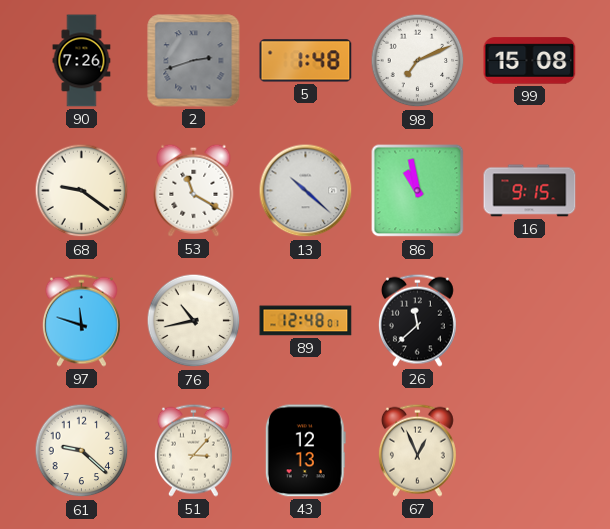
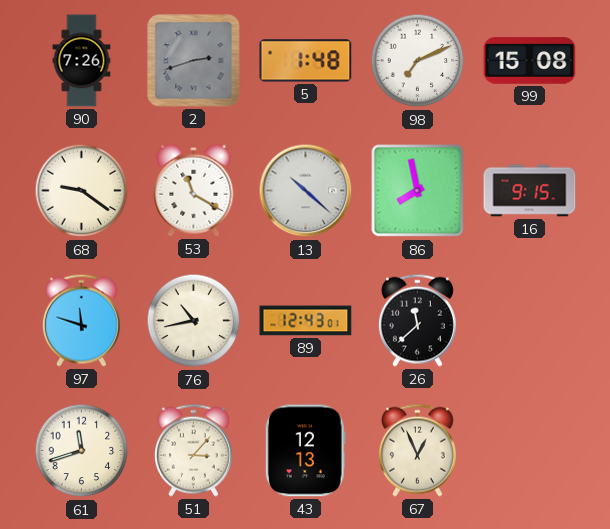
86: 10:58 -> 7:58 (418, 191)
89: 12:48 -> 12:43 (306, 321)
61: 9:22 -> 11:42 (82, 451)
